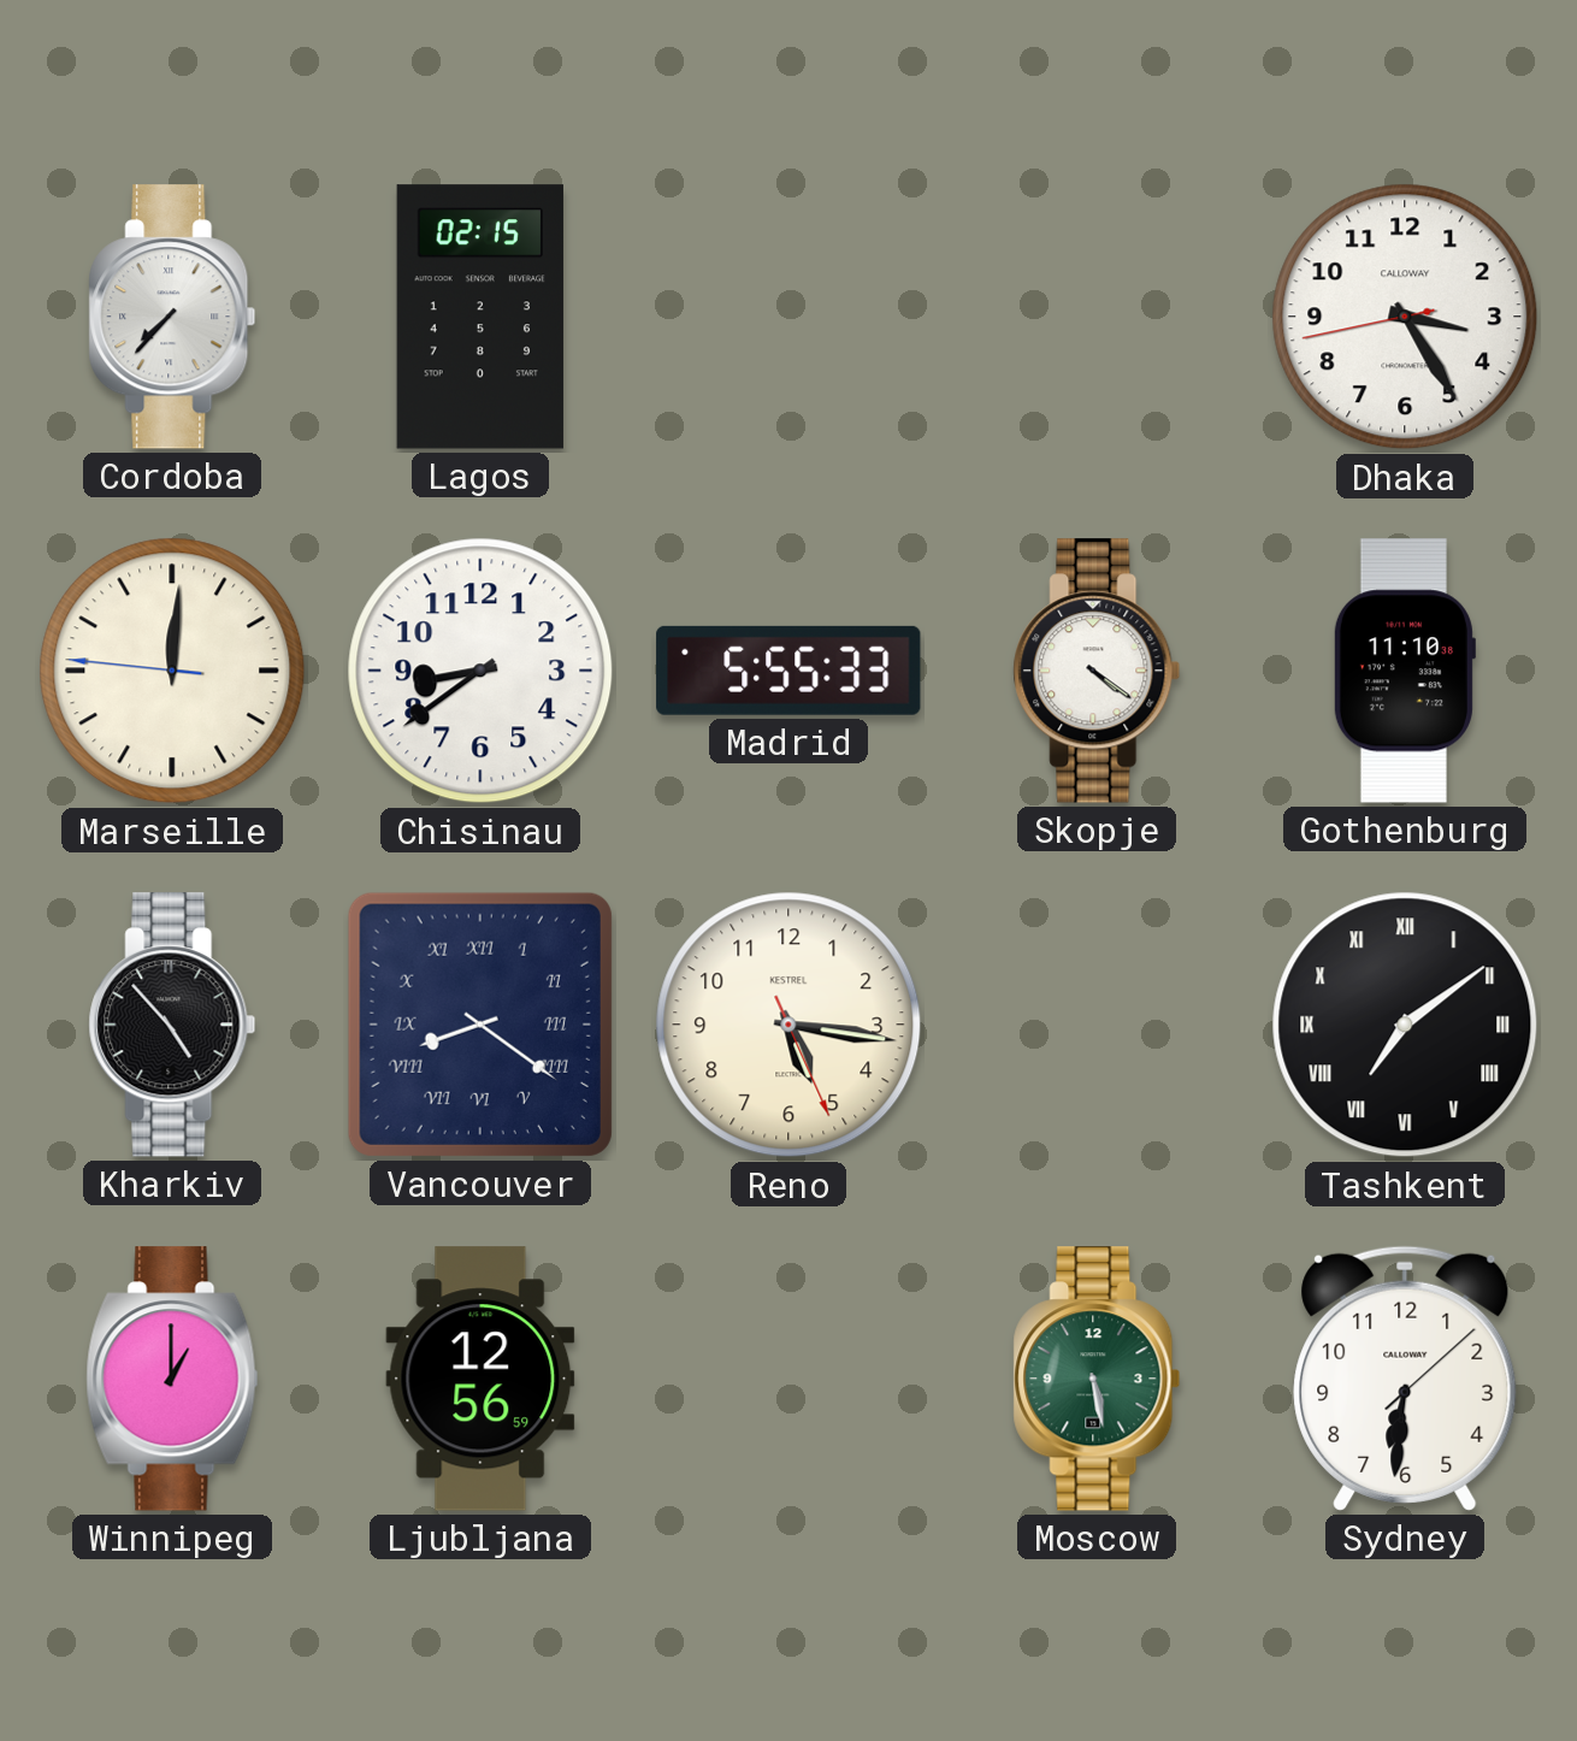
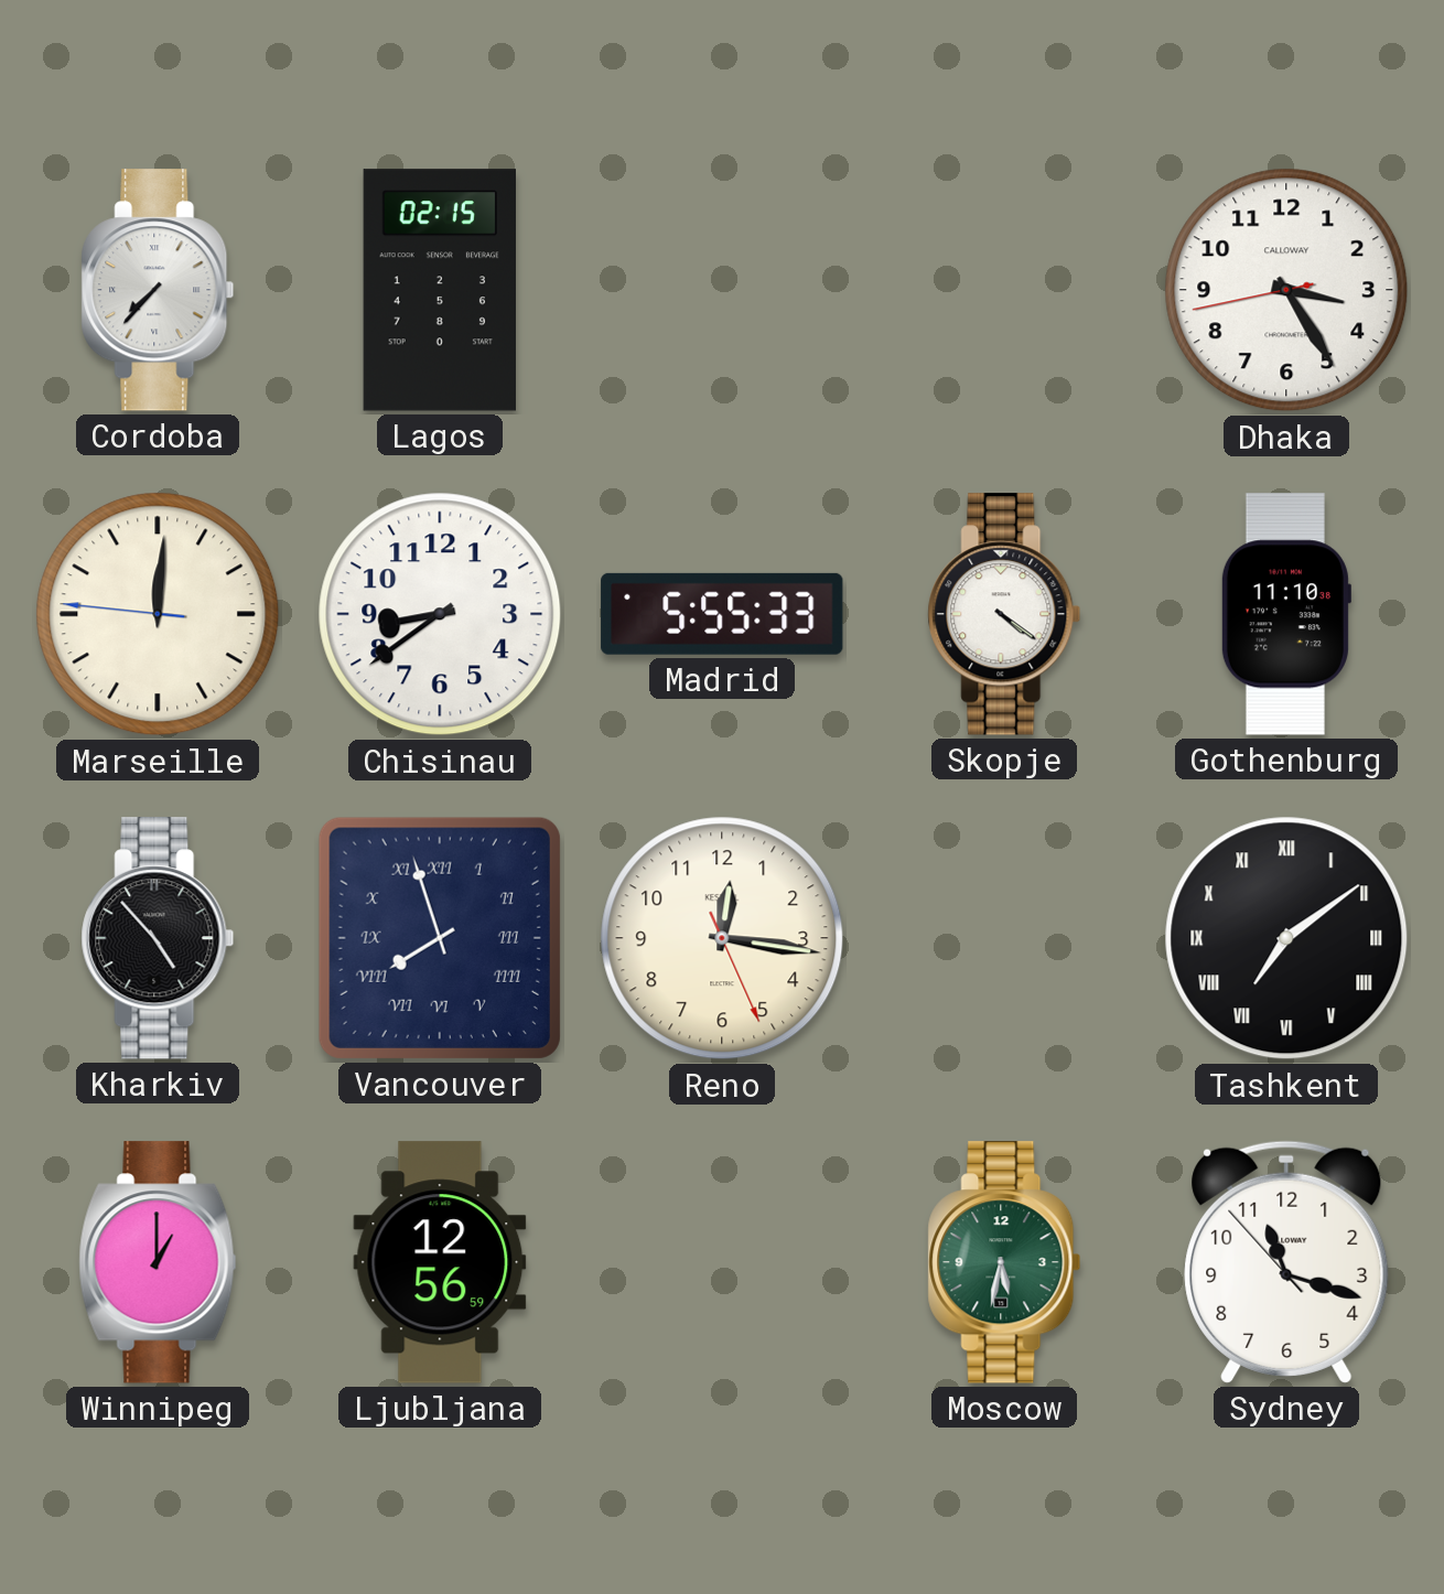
Vancouver: 8:21 -> 7:57 (440, 938)
Reno: 5:16 -> 12:16 (722, 938)
Moscow: 5:28 -> 5:32 (1004, 1262)
Sydney: 6:31 -> 11:17 (1286, 1262)
